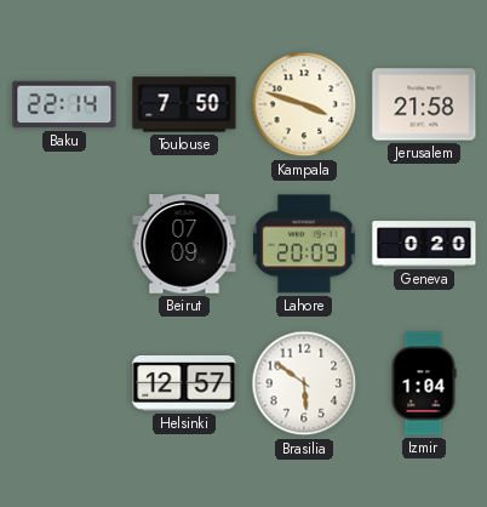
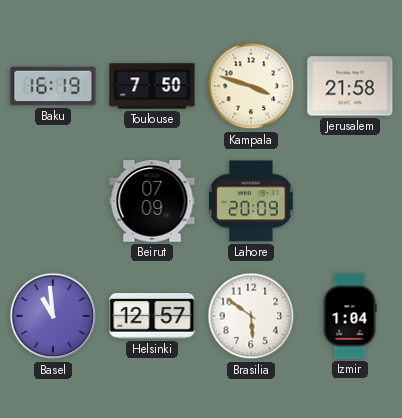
Baku: 22:14 -> 16:19 (53, 86)
Geneva: 0:20 -> none (424, 244)
Basel: none -> 10:59 (53, 316)
